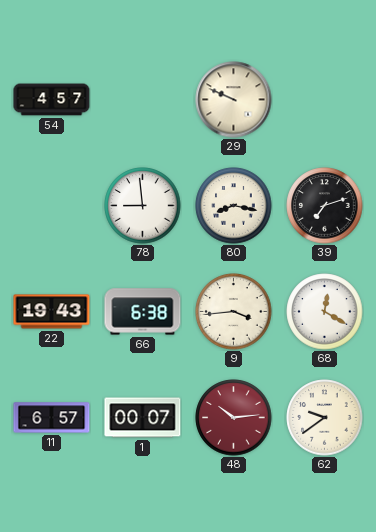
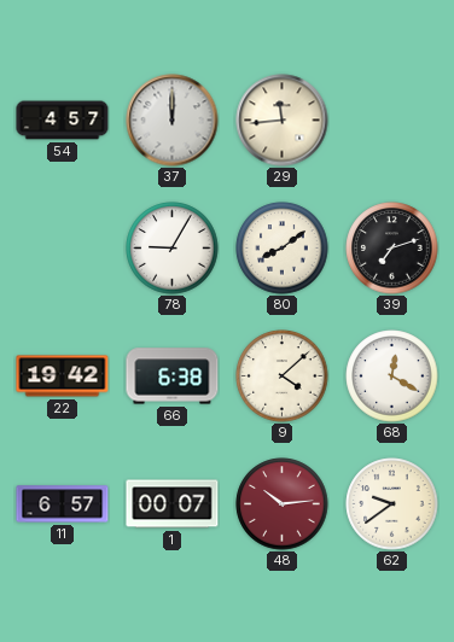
37: none -> 12:00 (173, 121)
29: 9:49 -> 11:44 (283, 121)
78: 8:59 -> 9:05 (173, 249)
80: 8:17 -> 8:09 (283, 249)
22: 19:43 -> 19:42 (63, 377)
9: 3:44 -> 4:08 (283, 377)
